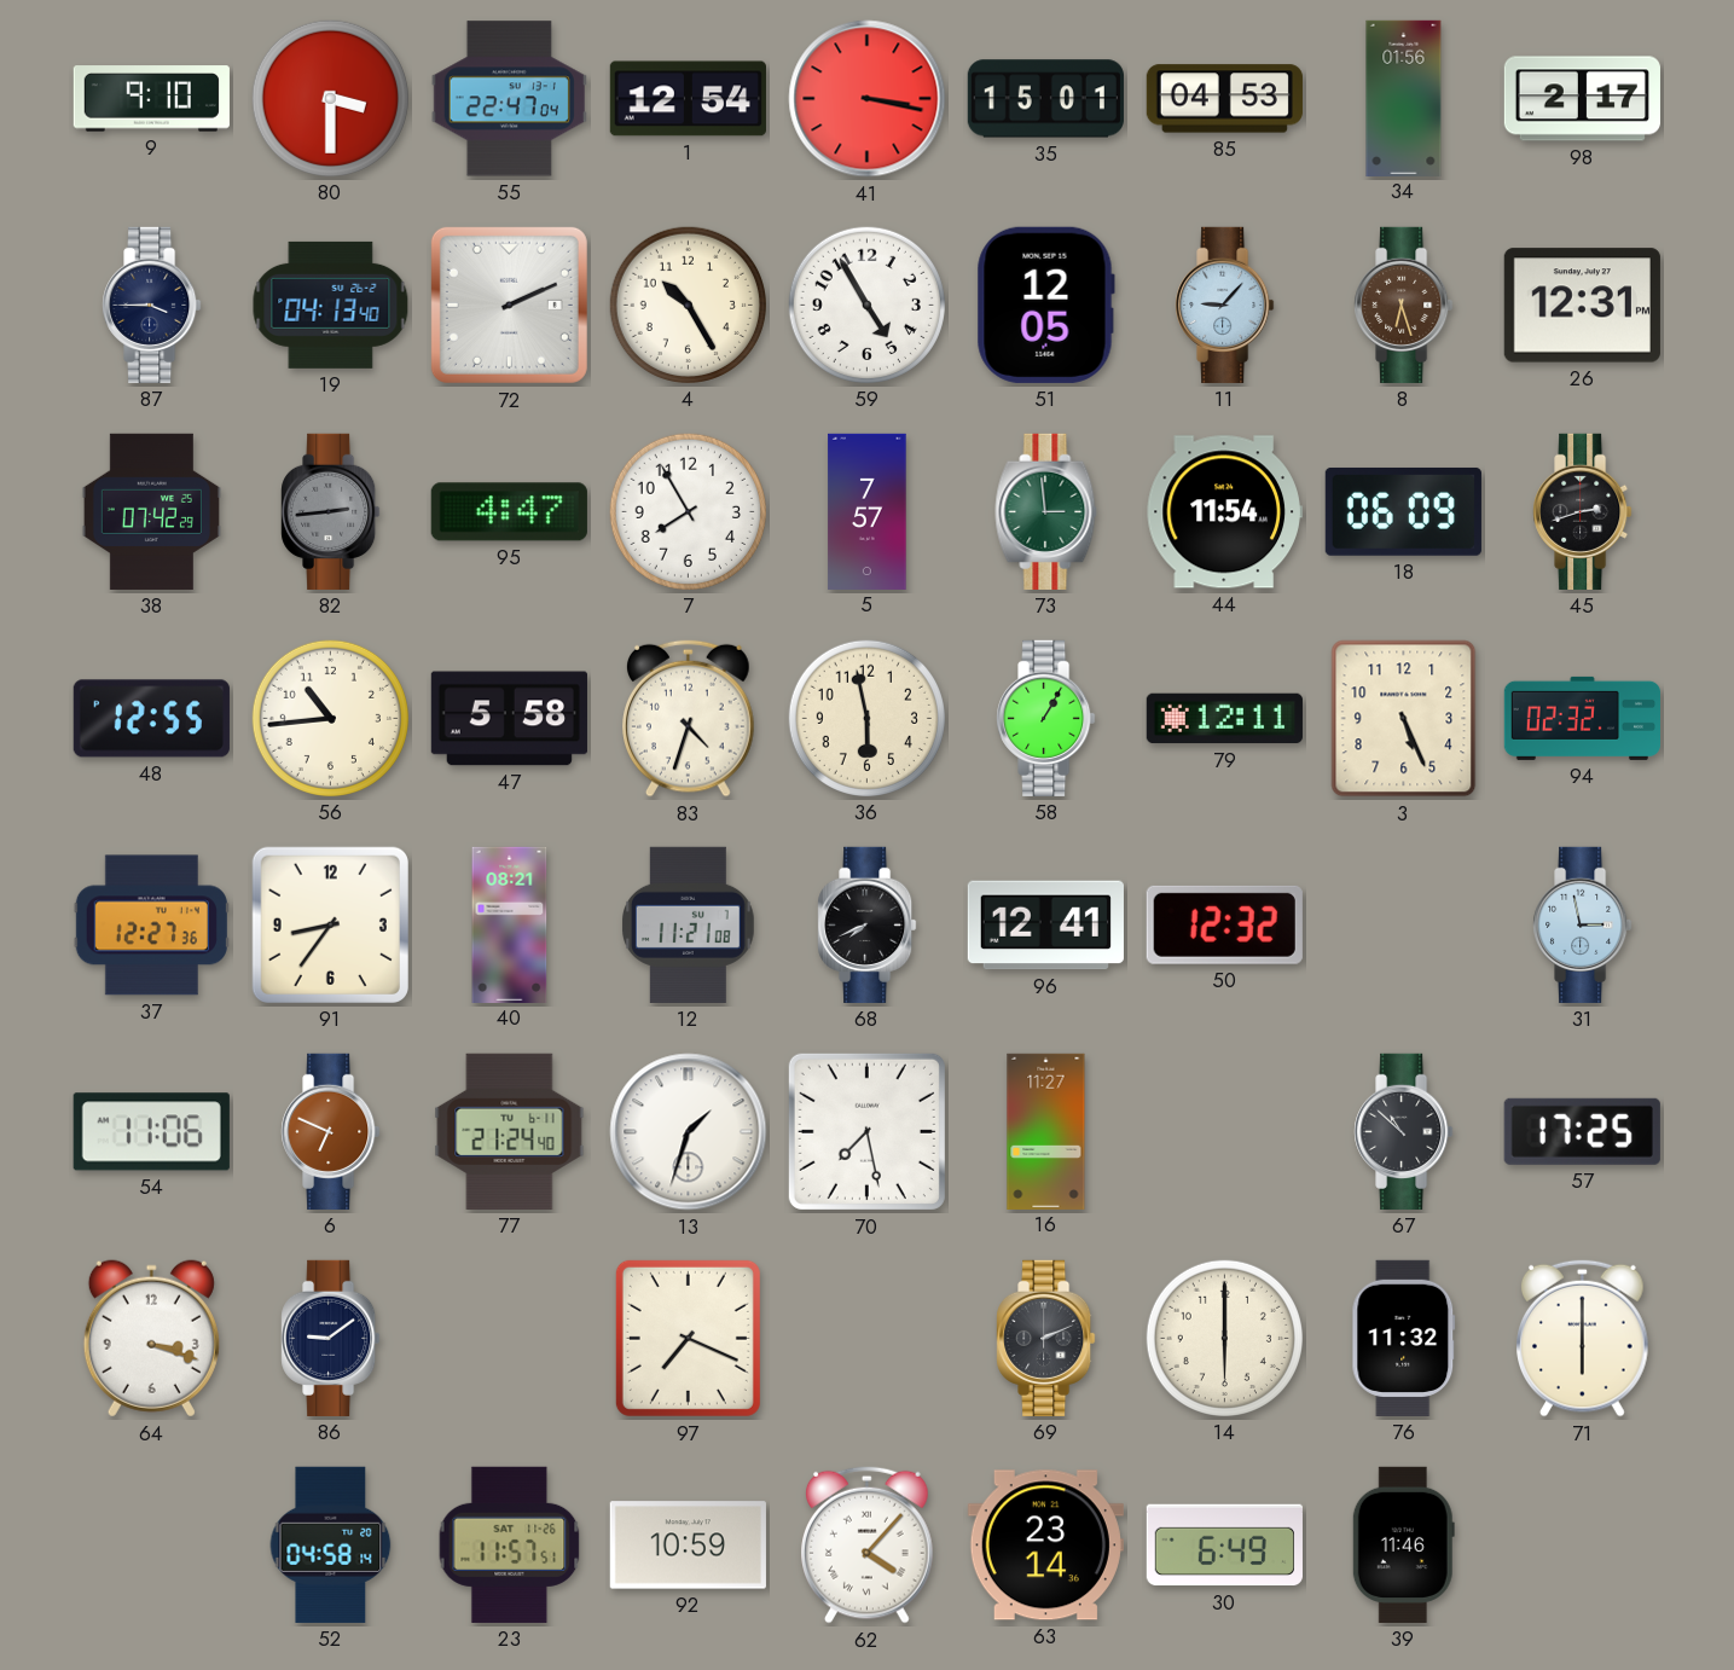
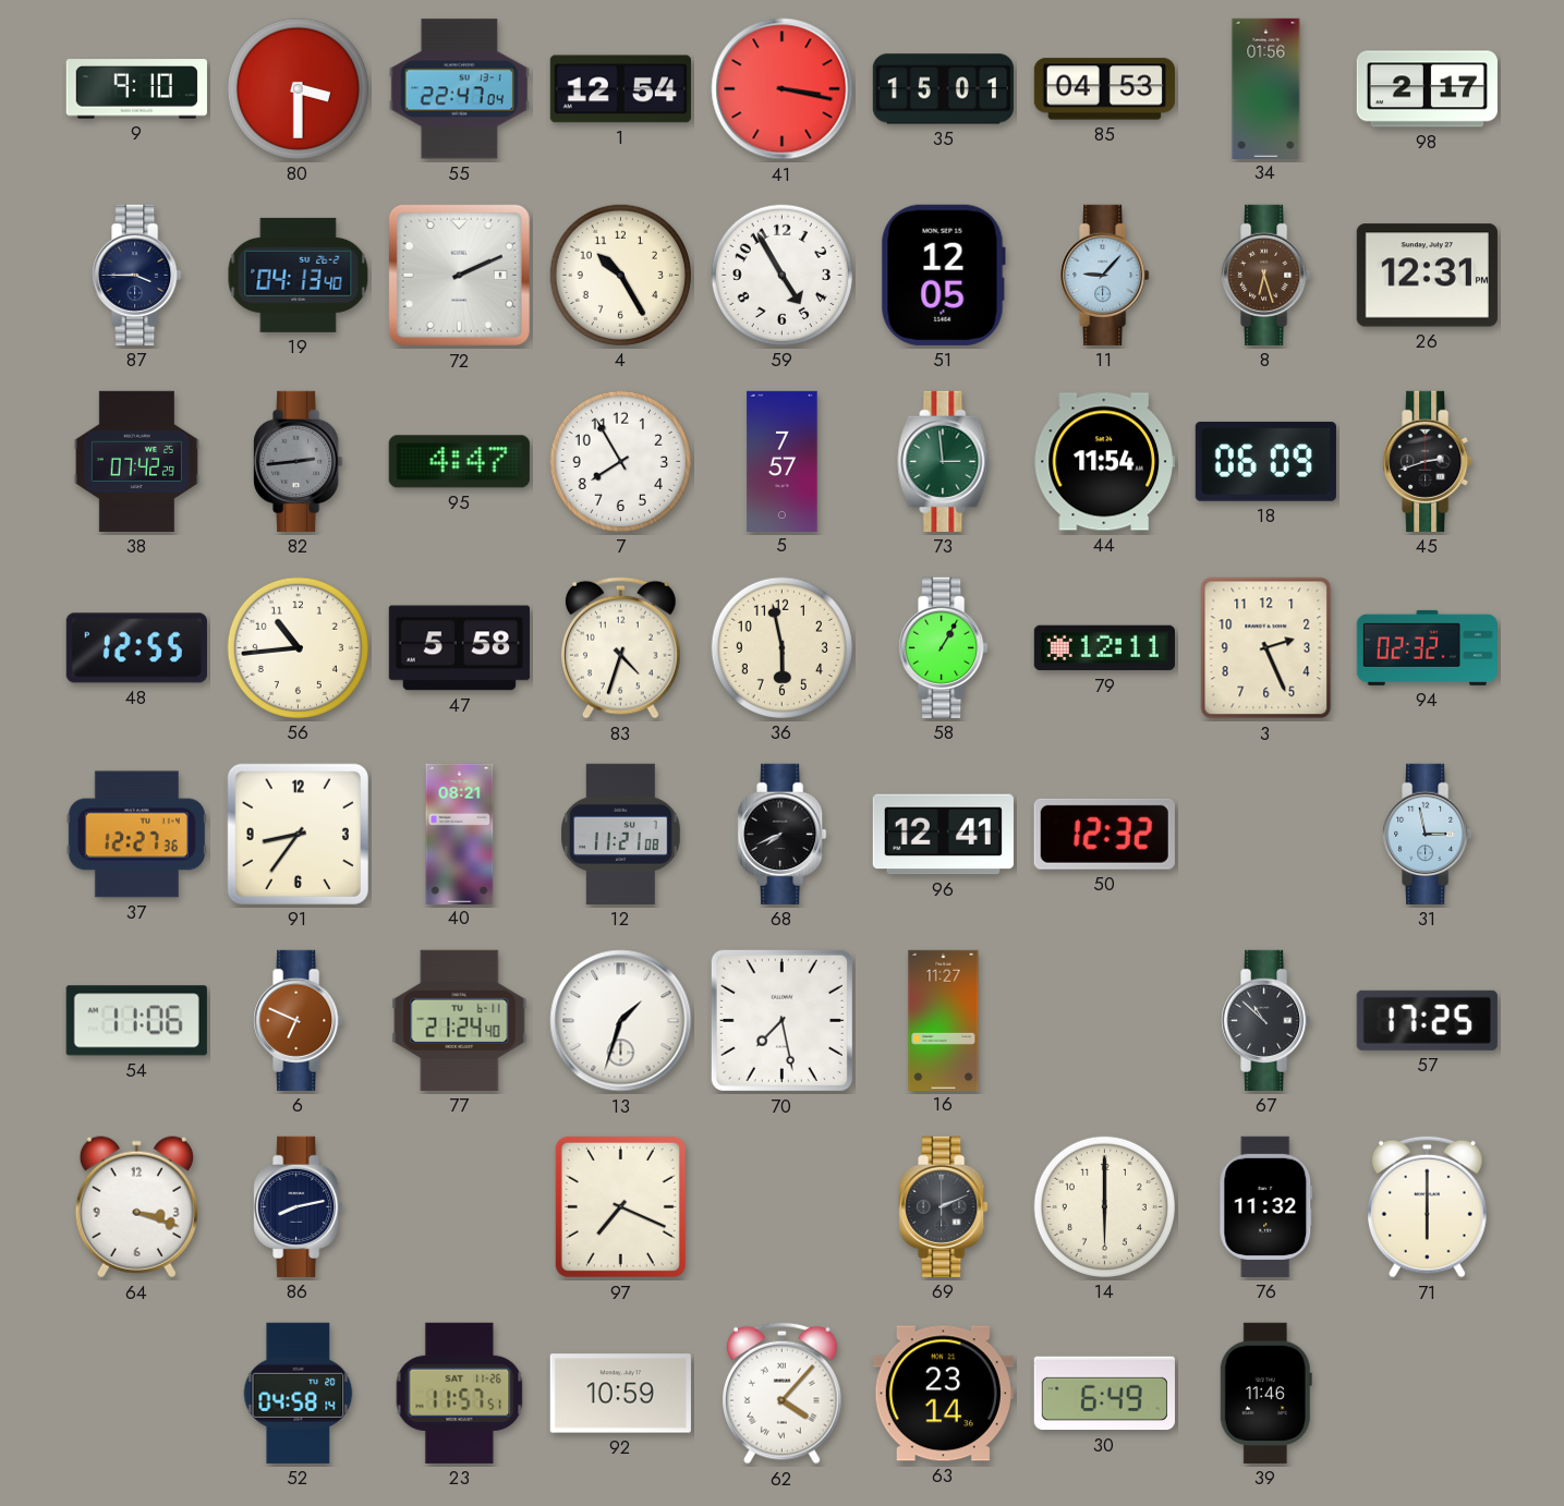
3: 5:26 -> 2:26 (1266, 648)
86: 9:09 -> 8:13 (299, 1206)
